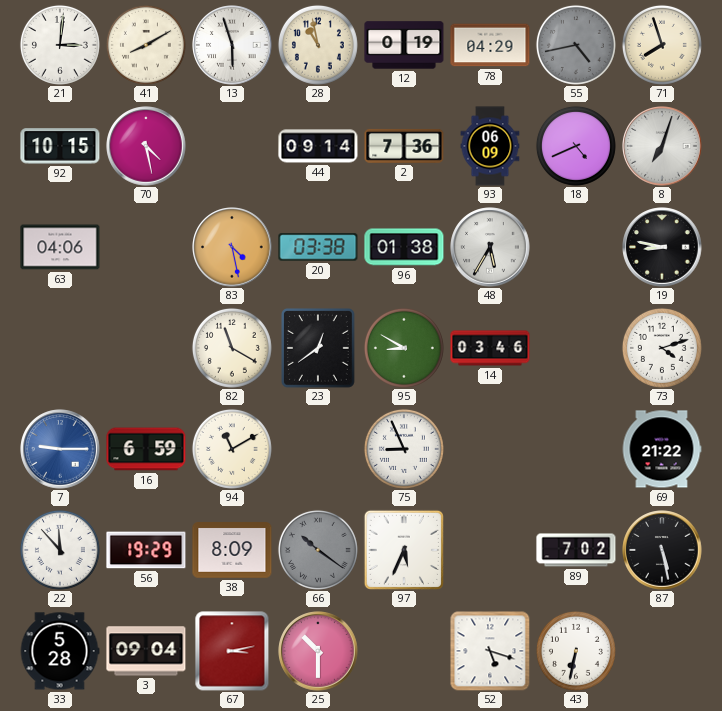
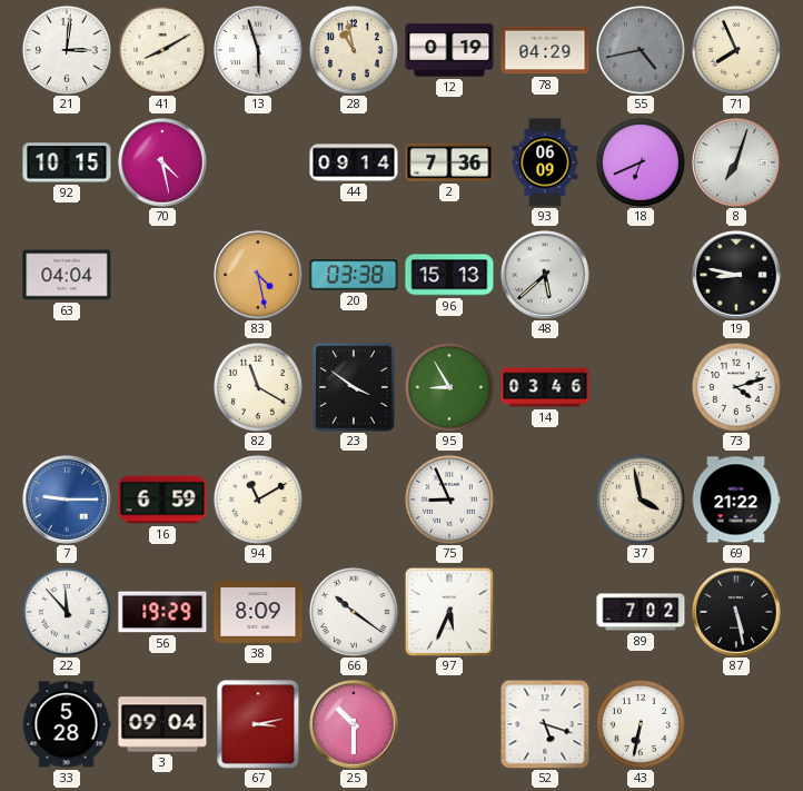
71: 7:57 -> 7:56 (736, 50)
18: 4:41 -> 6:41 (641, 162)
63: 04:06 -> 04:04 (67, 275)
96: 01:38 -> 15:13 (449, 275)
48: 5:35 -> 5:38 (545, 275)
23: 12:39 -> 3:51 (355, 388)
95: 8:50 -> 8:55 (449, 387)
37: none -> 3:58 (641, 500)
66 dial: grey -> white (354, 612)
